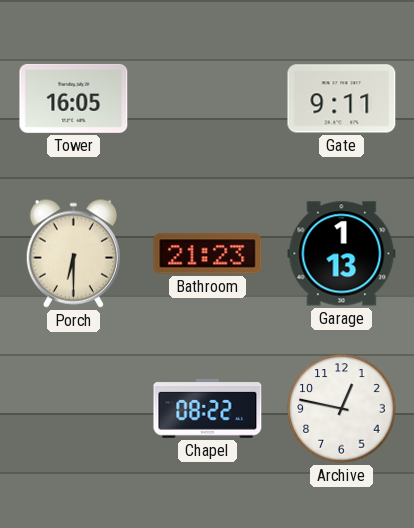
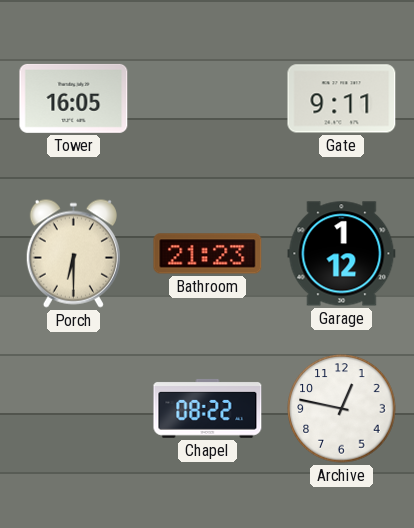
Garage: 1:13 -> 1:12 (342, 254)
